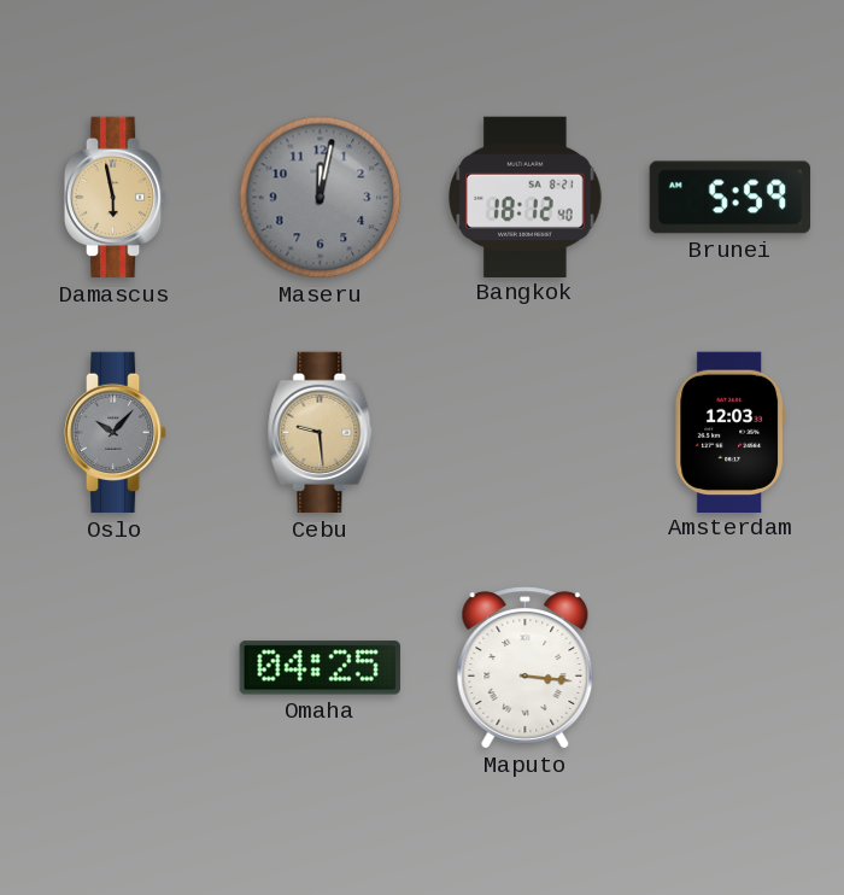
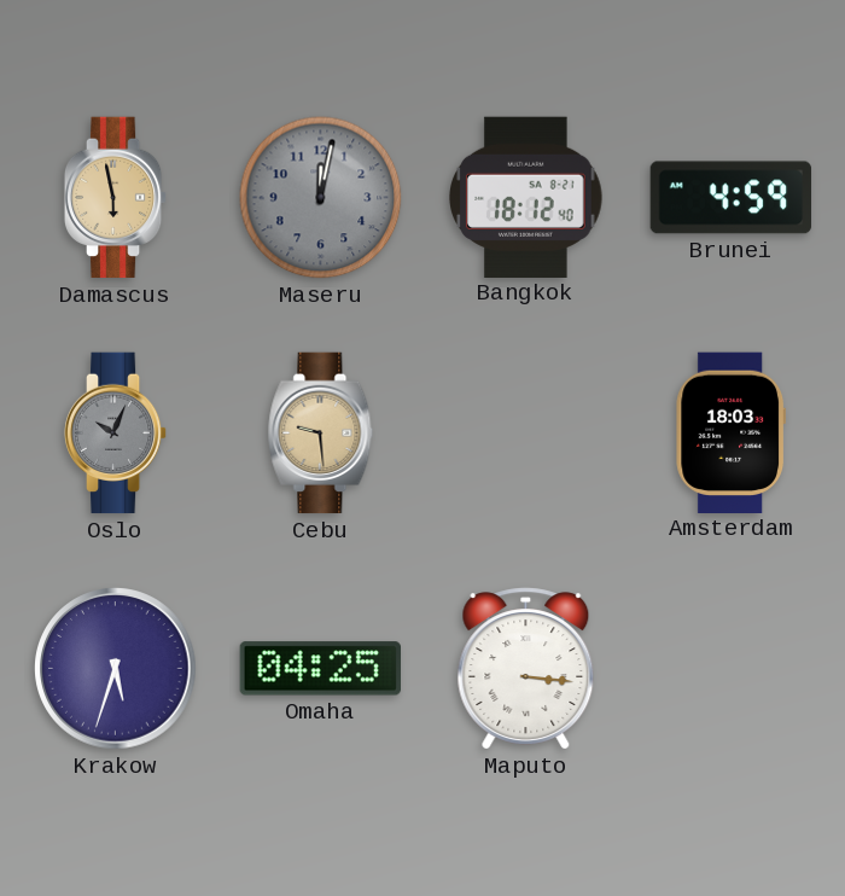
Brunei: 5:59 -> 4:59 (732, 198)
Oslo: 10:07 -> 10:04 (116, 434)
Amsterdam: 12:03 -> 18:03 (730, 432)
Krakow: none -> 5:33 (116, 669)
